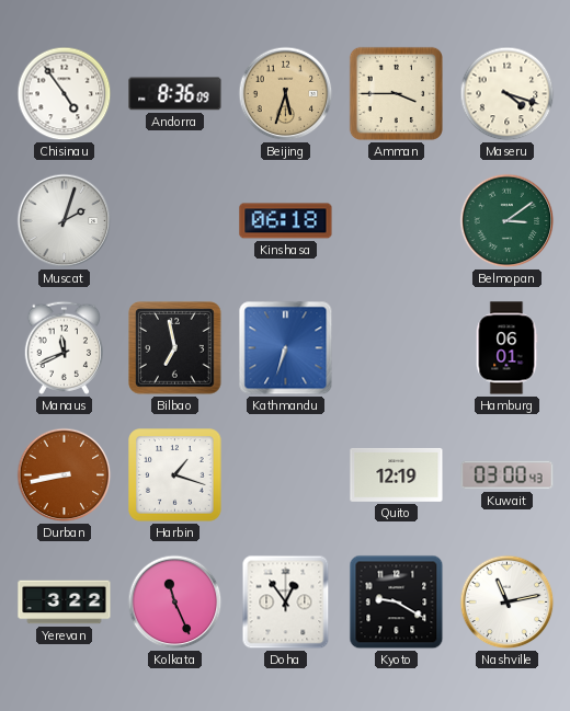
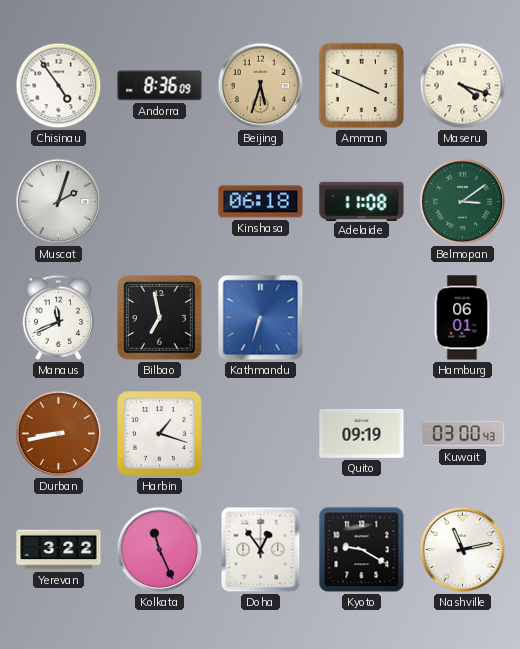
Amman: 3:45 -> 3:49 (361, 85)
Adelaide: none -> 11:08 (362, 201)
Quito: 12:19 -> 09:19 (362, 433)
